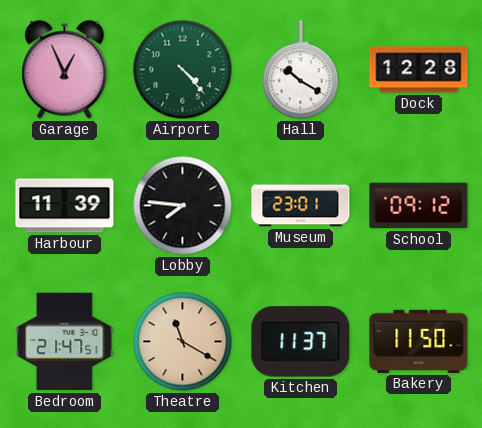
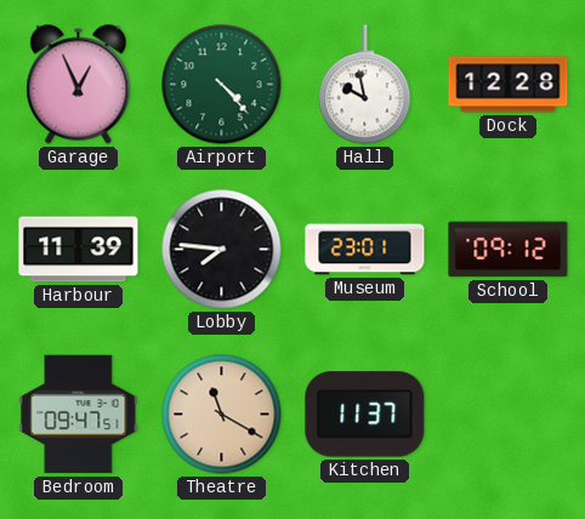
Hall: 10:20 -> 9:58 (365, 85)
Bedroom: 21:47 -> 09:47 (79, 415)
Bakery: 11:50 -> none (419, 341)
